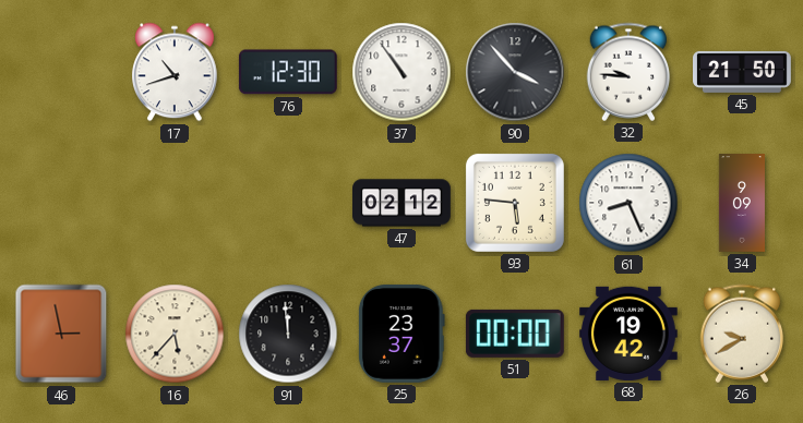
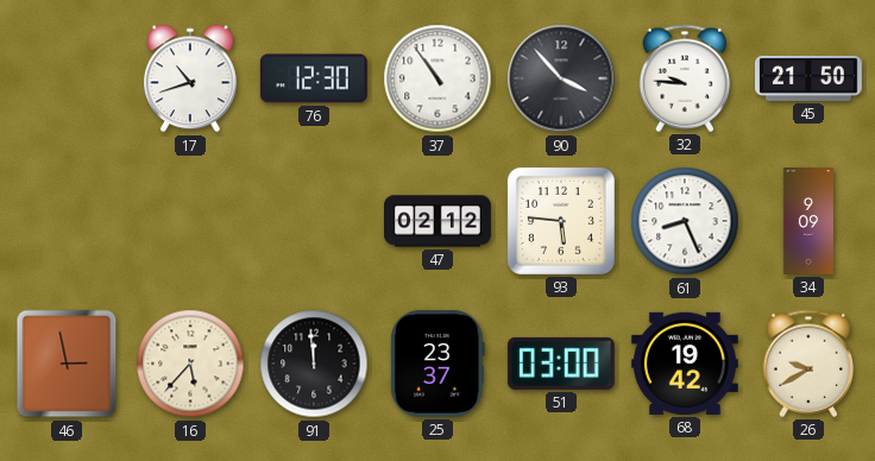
51: 00:00 -> 03:00 (561, 364)
